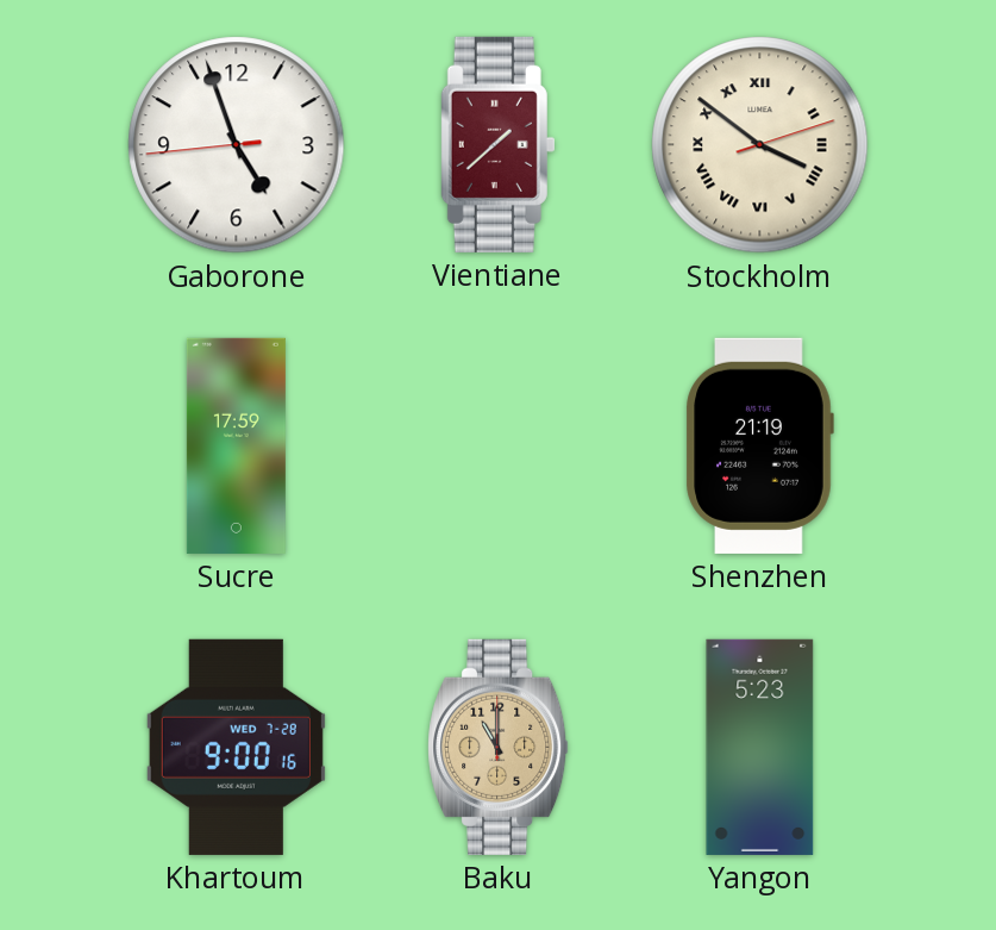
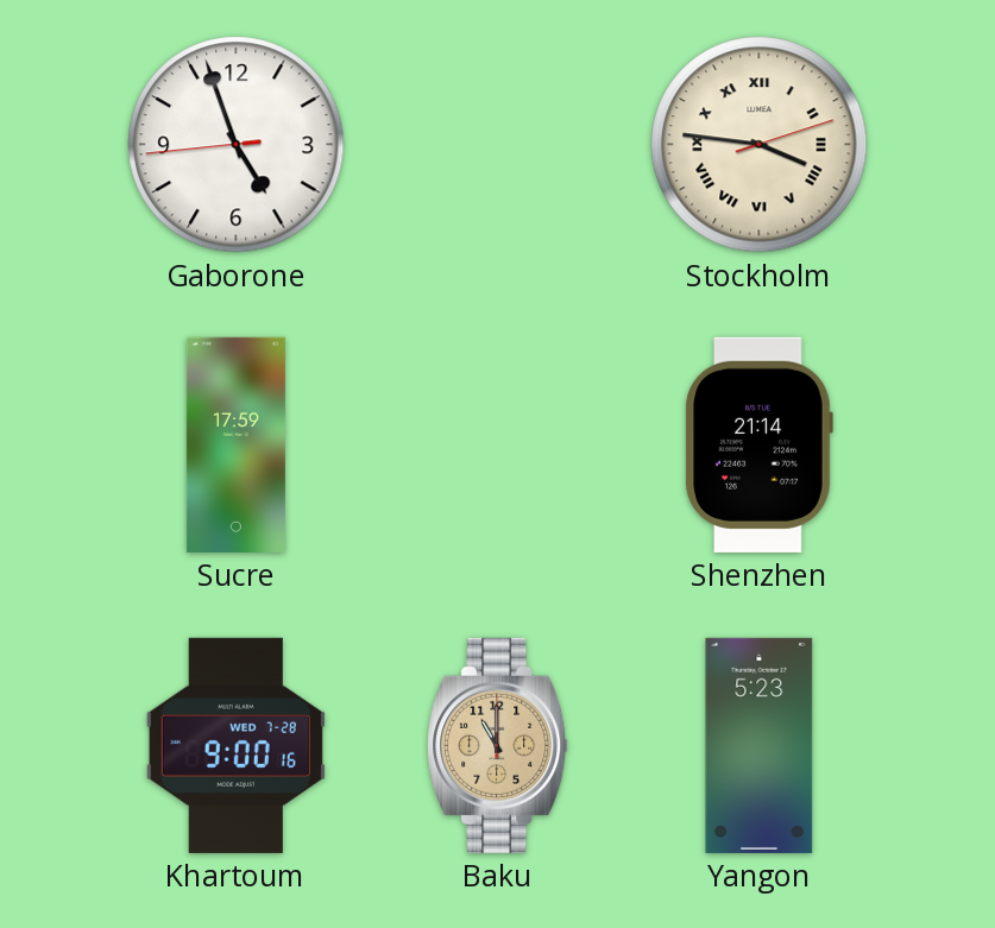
Vientiane: 1:38 -> none (497, 144)
Stockholm: 3:51 -> 3:46 (760, 145)
Shenzhen: 21:19 -> 21:14 (758, 444)
